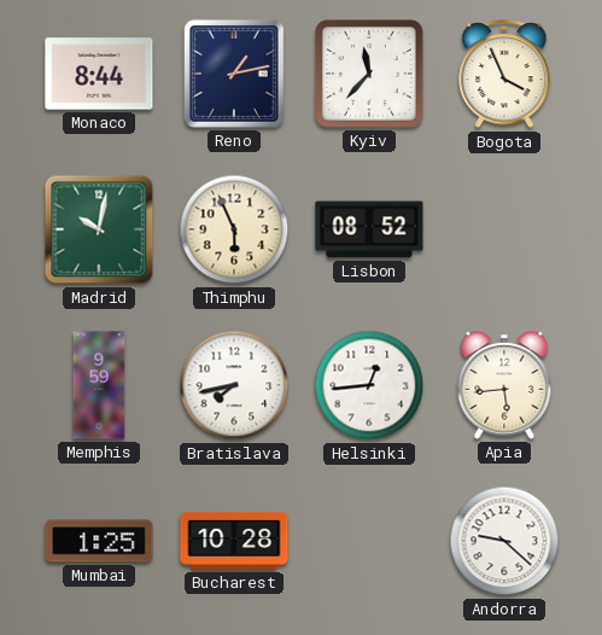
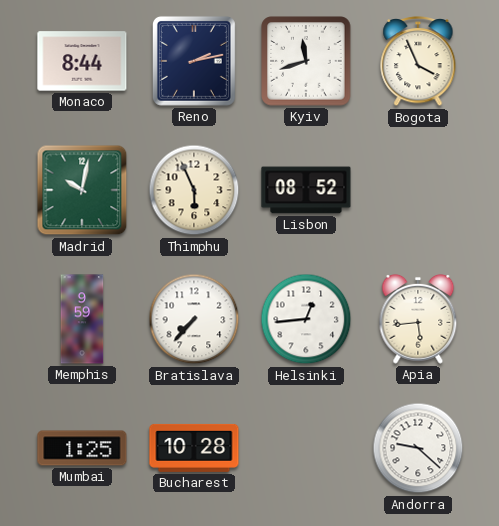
Reno: 1:13 -> 2:13 (194, 61)
Kyiv: 11:37 -> 11:42 (306, 61)
Bratislava: 7:43 -> 7:37 (194, 319)
